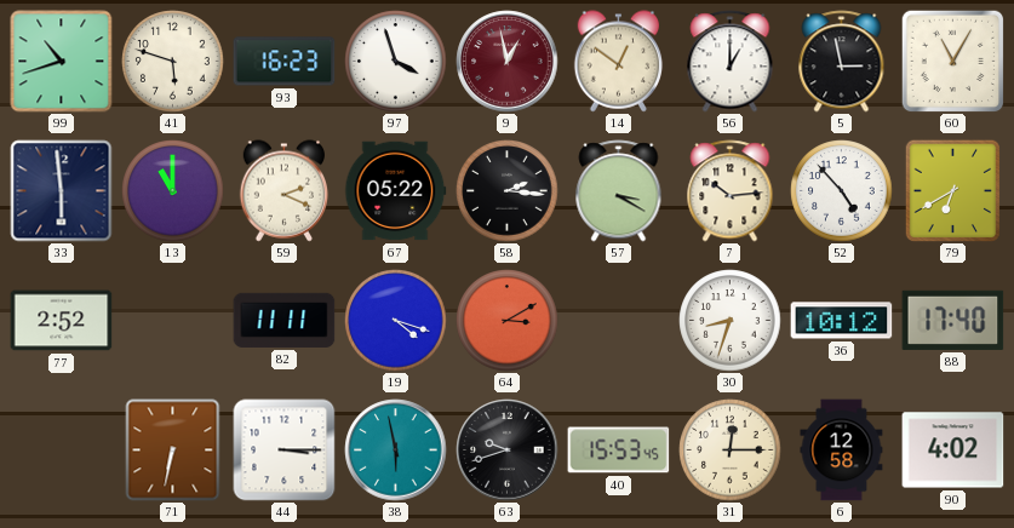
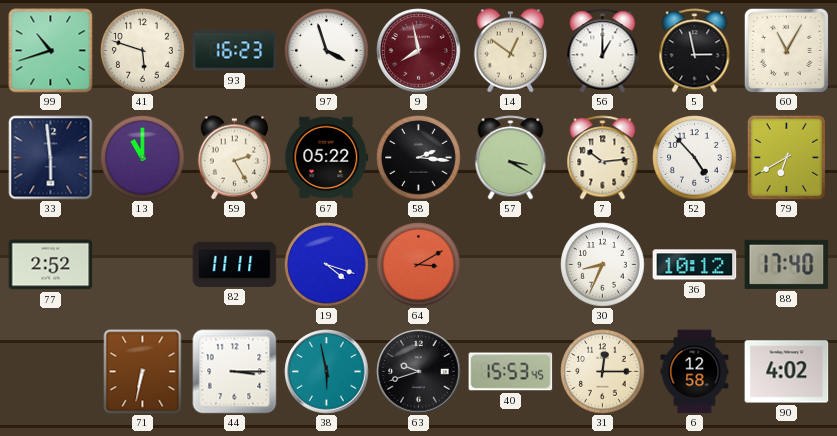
9: 12:58 -> 7:58 (419, 51)
59: 2:19 -> 2:25 (235, 158)
30: 8:33 -> 8:34 (603, 265)
